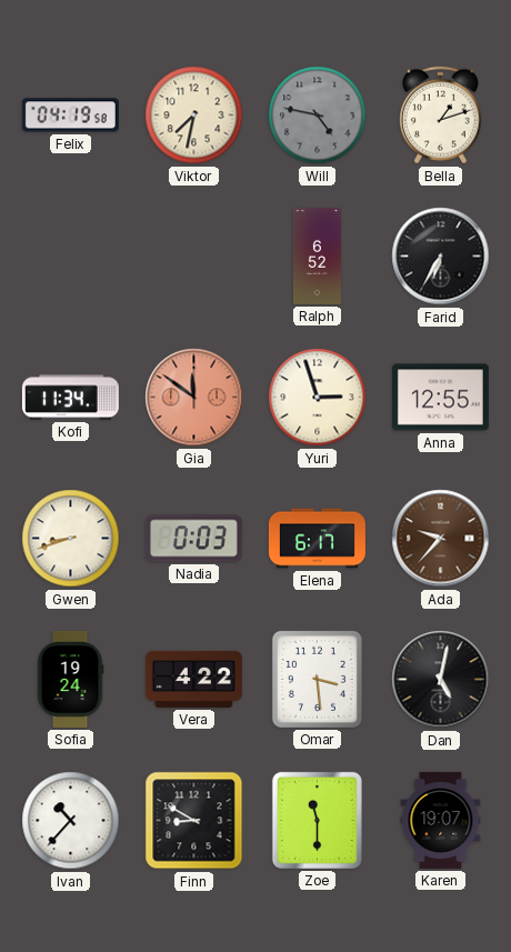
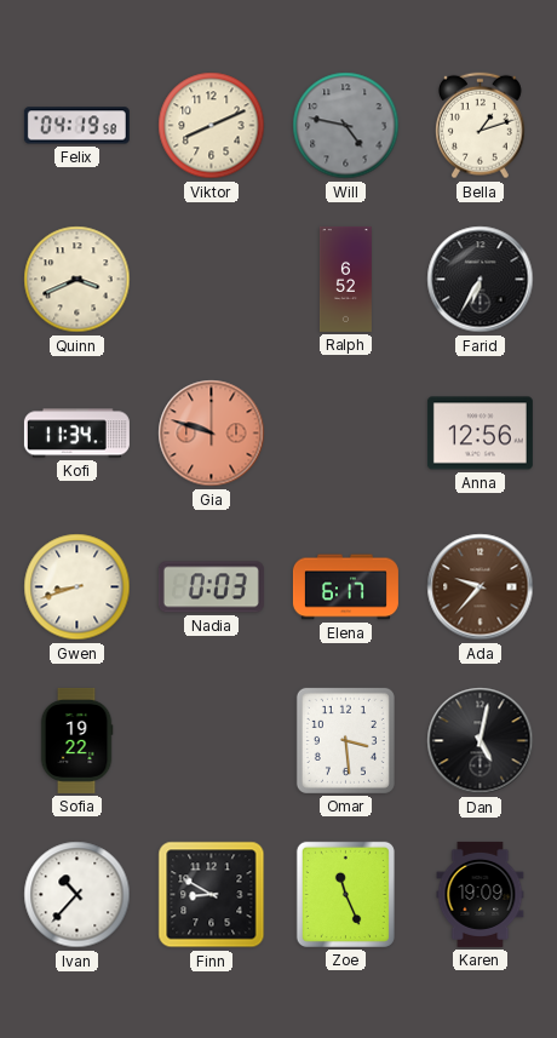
Viktor: 7:32 -> 8:11 (212, 126)
Quinn: none -> 3:41 (77, 280)
Gia: 11:51 -> 9:48 (212, 434)
Yuri: 2:57 -> none (318, 398)
Anna: 12:55 -> 12:56 (480, 434)
Sofia: 19:24 -> 19:22 (76, 740)
Vera: 4:22 -> none (193, 679)
Zoe: 11:30 -> 11:26 (345, 894)
Karen: 19:07 -> 19:09 (481, 894)
